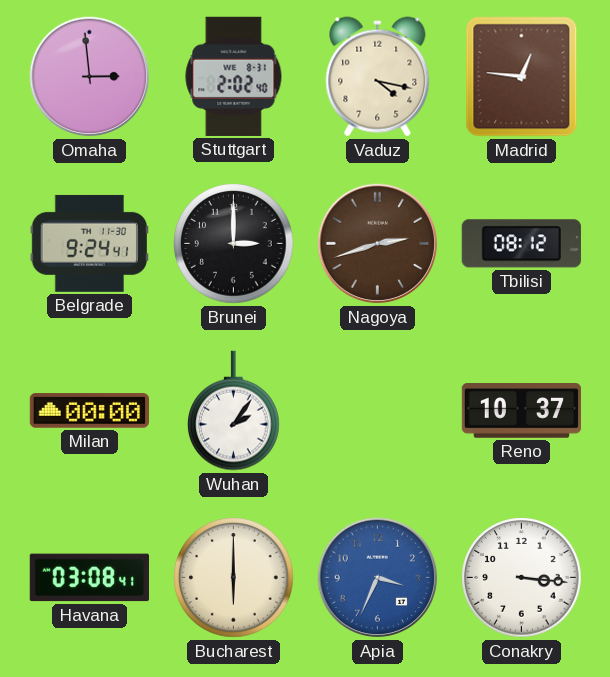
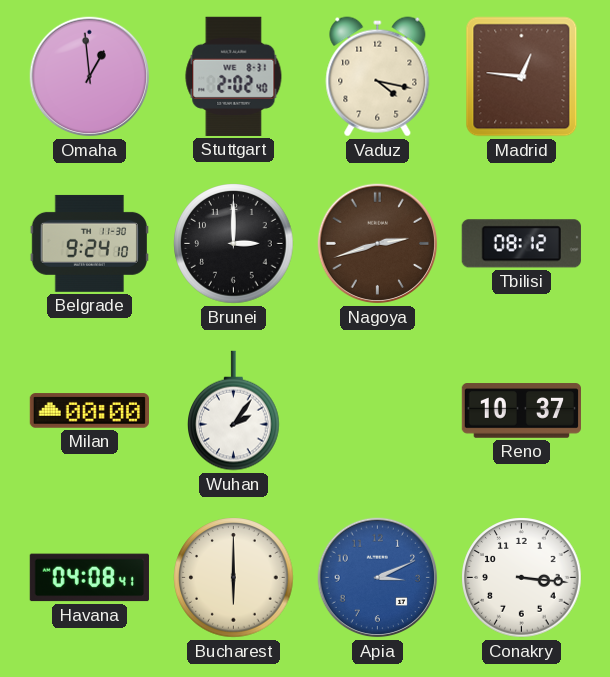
Omaha: 2:59 -> 12:59 (90, 77)
Belgrade: 9:24:41 -> 9:24:10 (89, 243)
Havana: 03:08 -> 04:08 (89, 578)
Apia: 3:34 -> 3:11 (378, 578)
